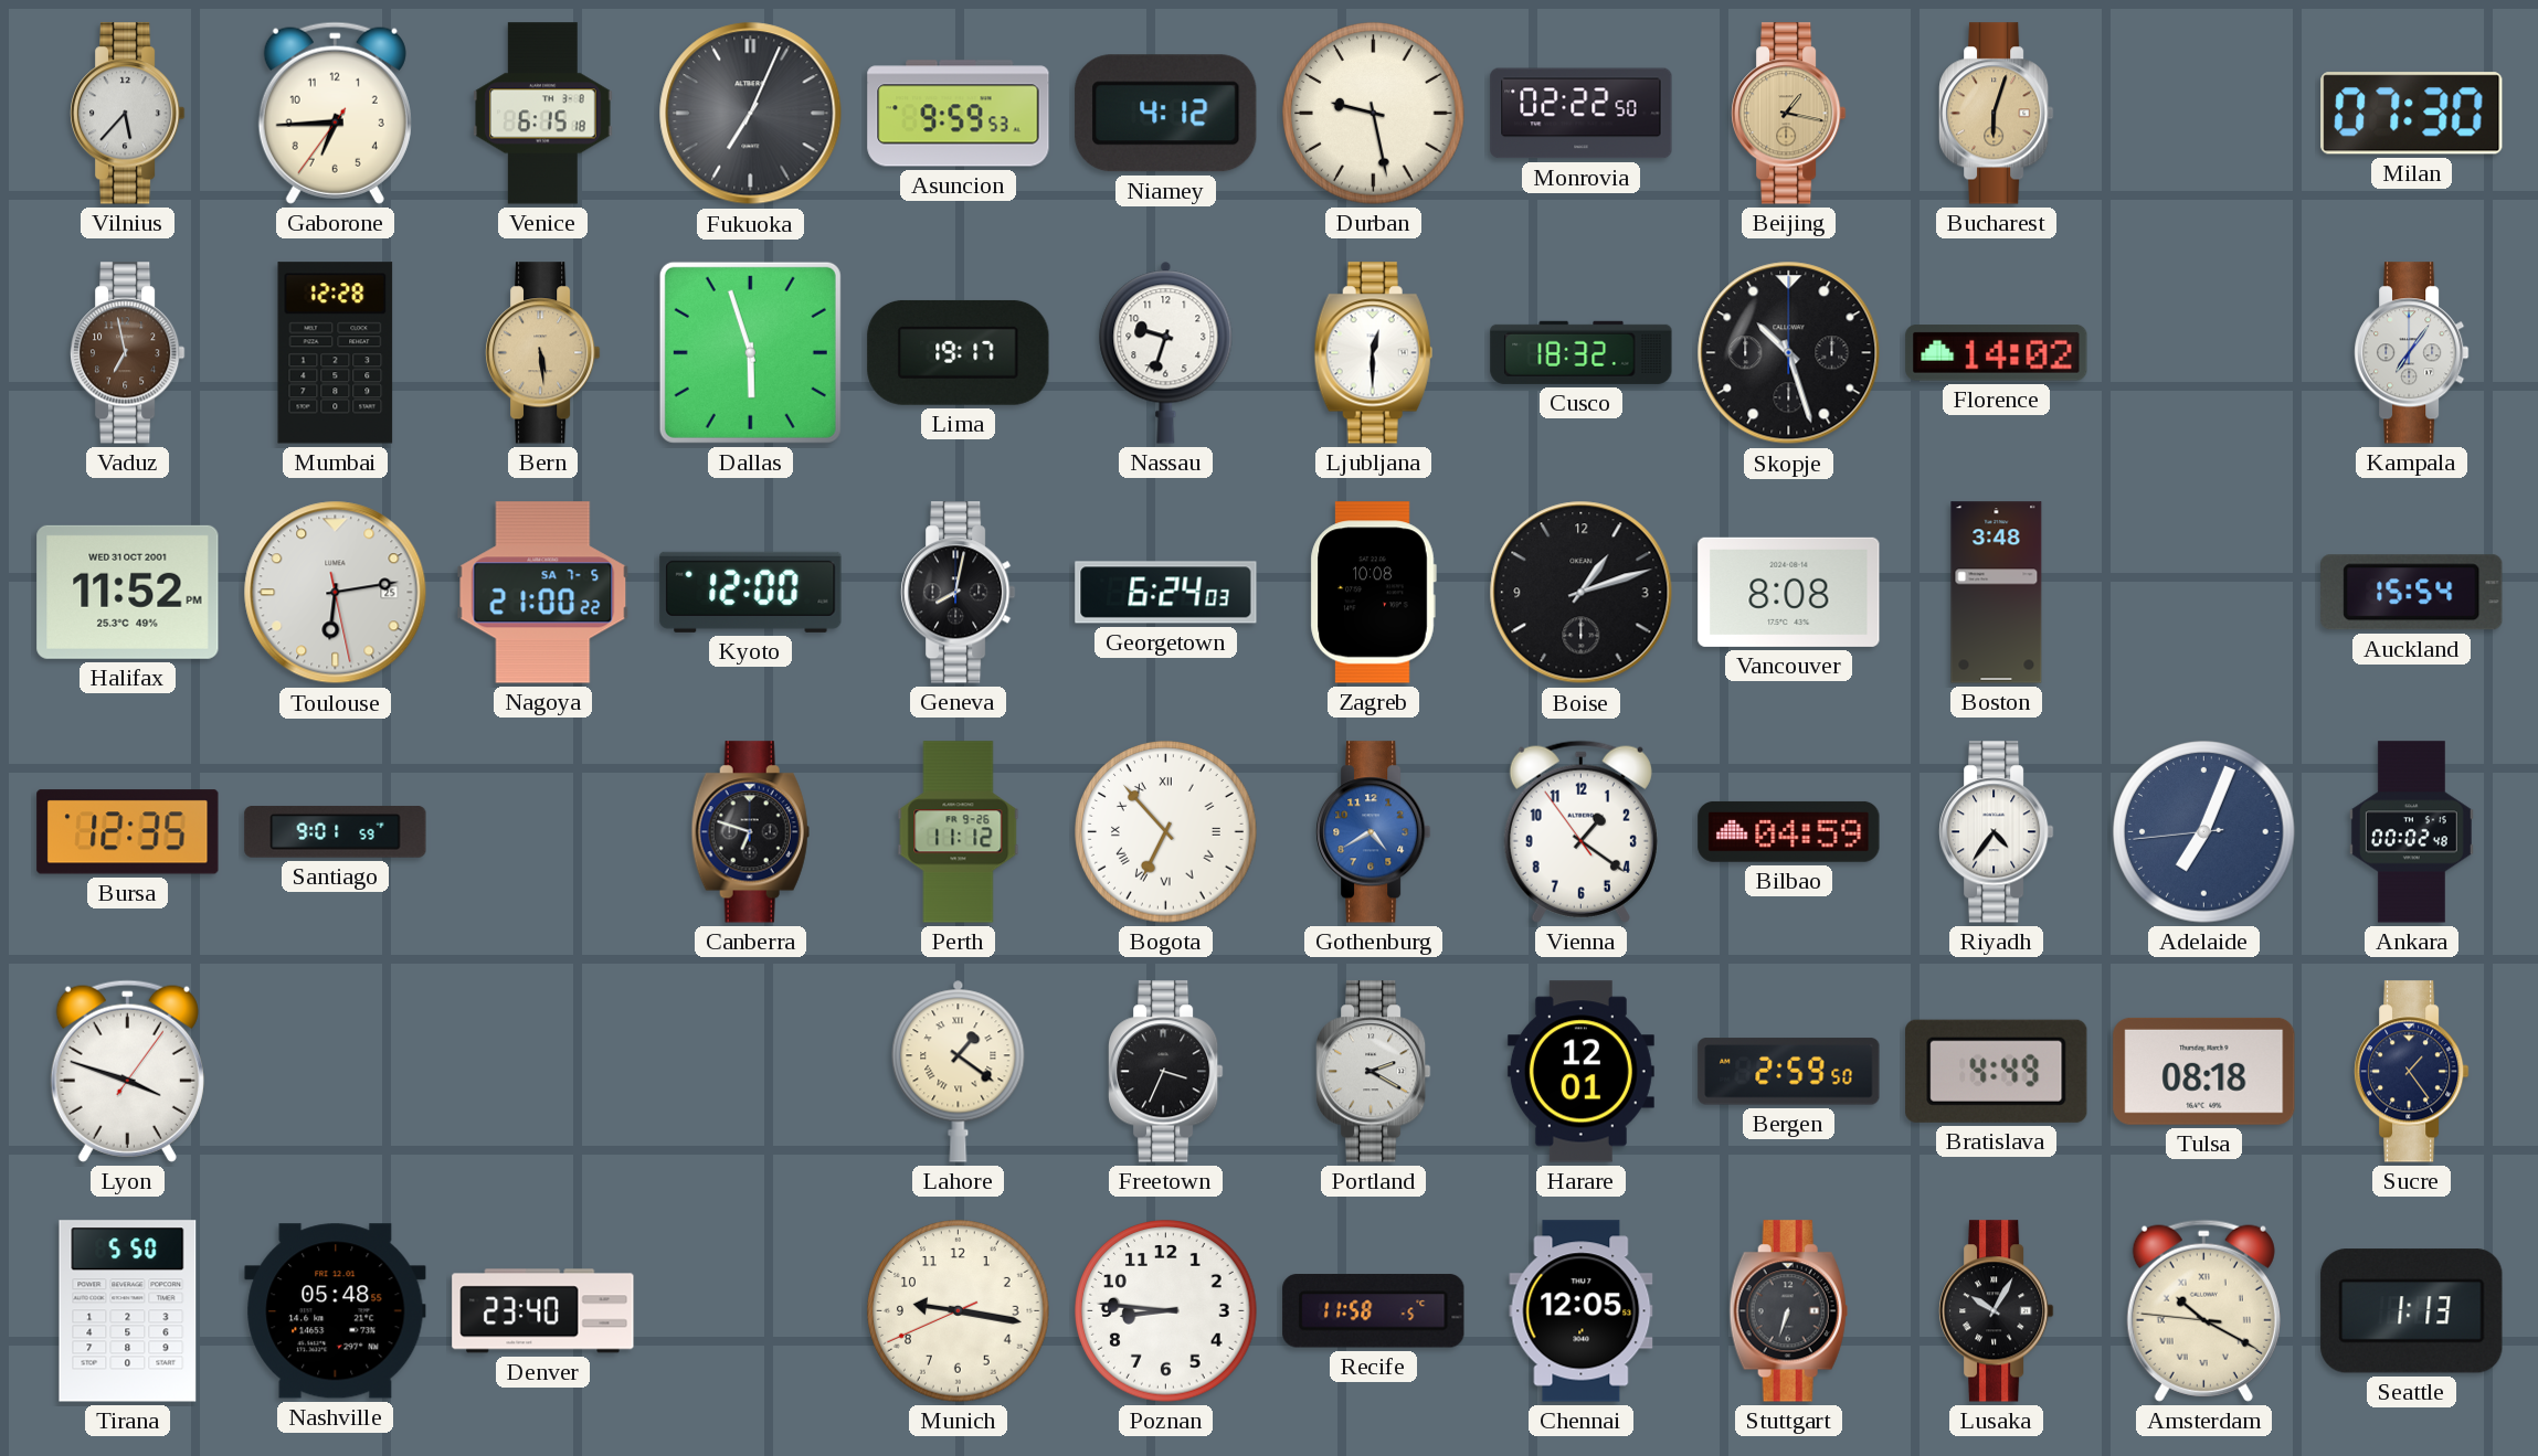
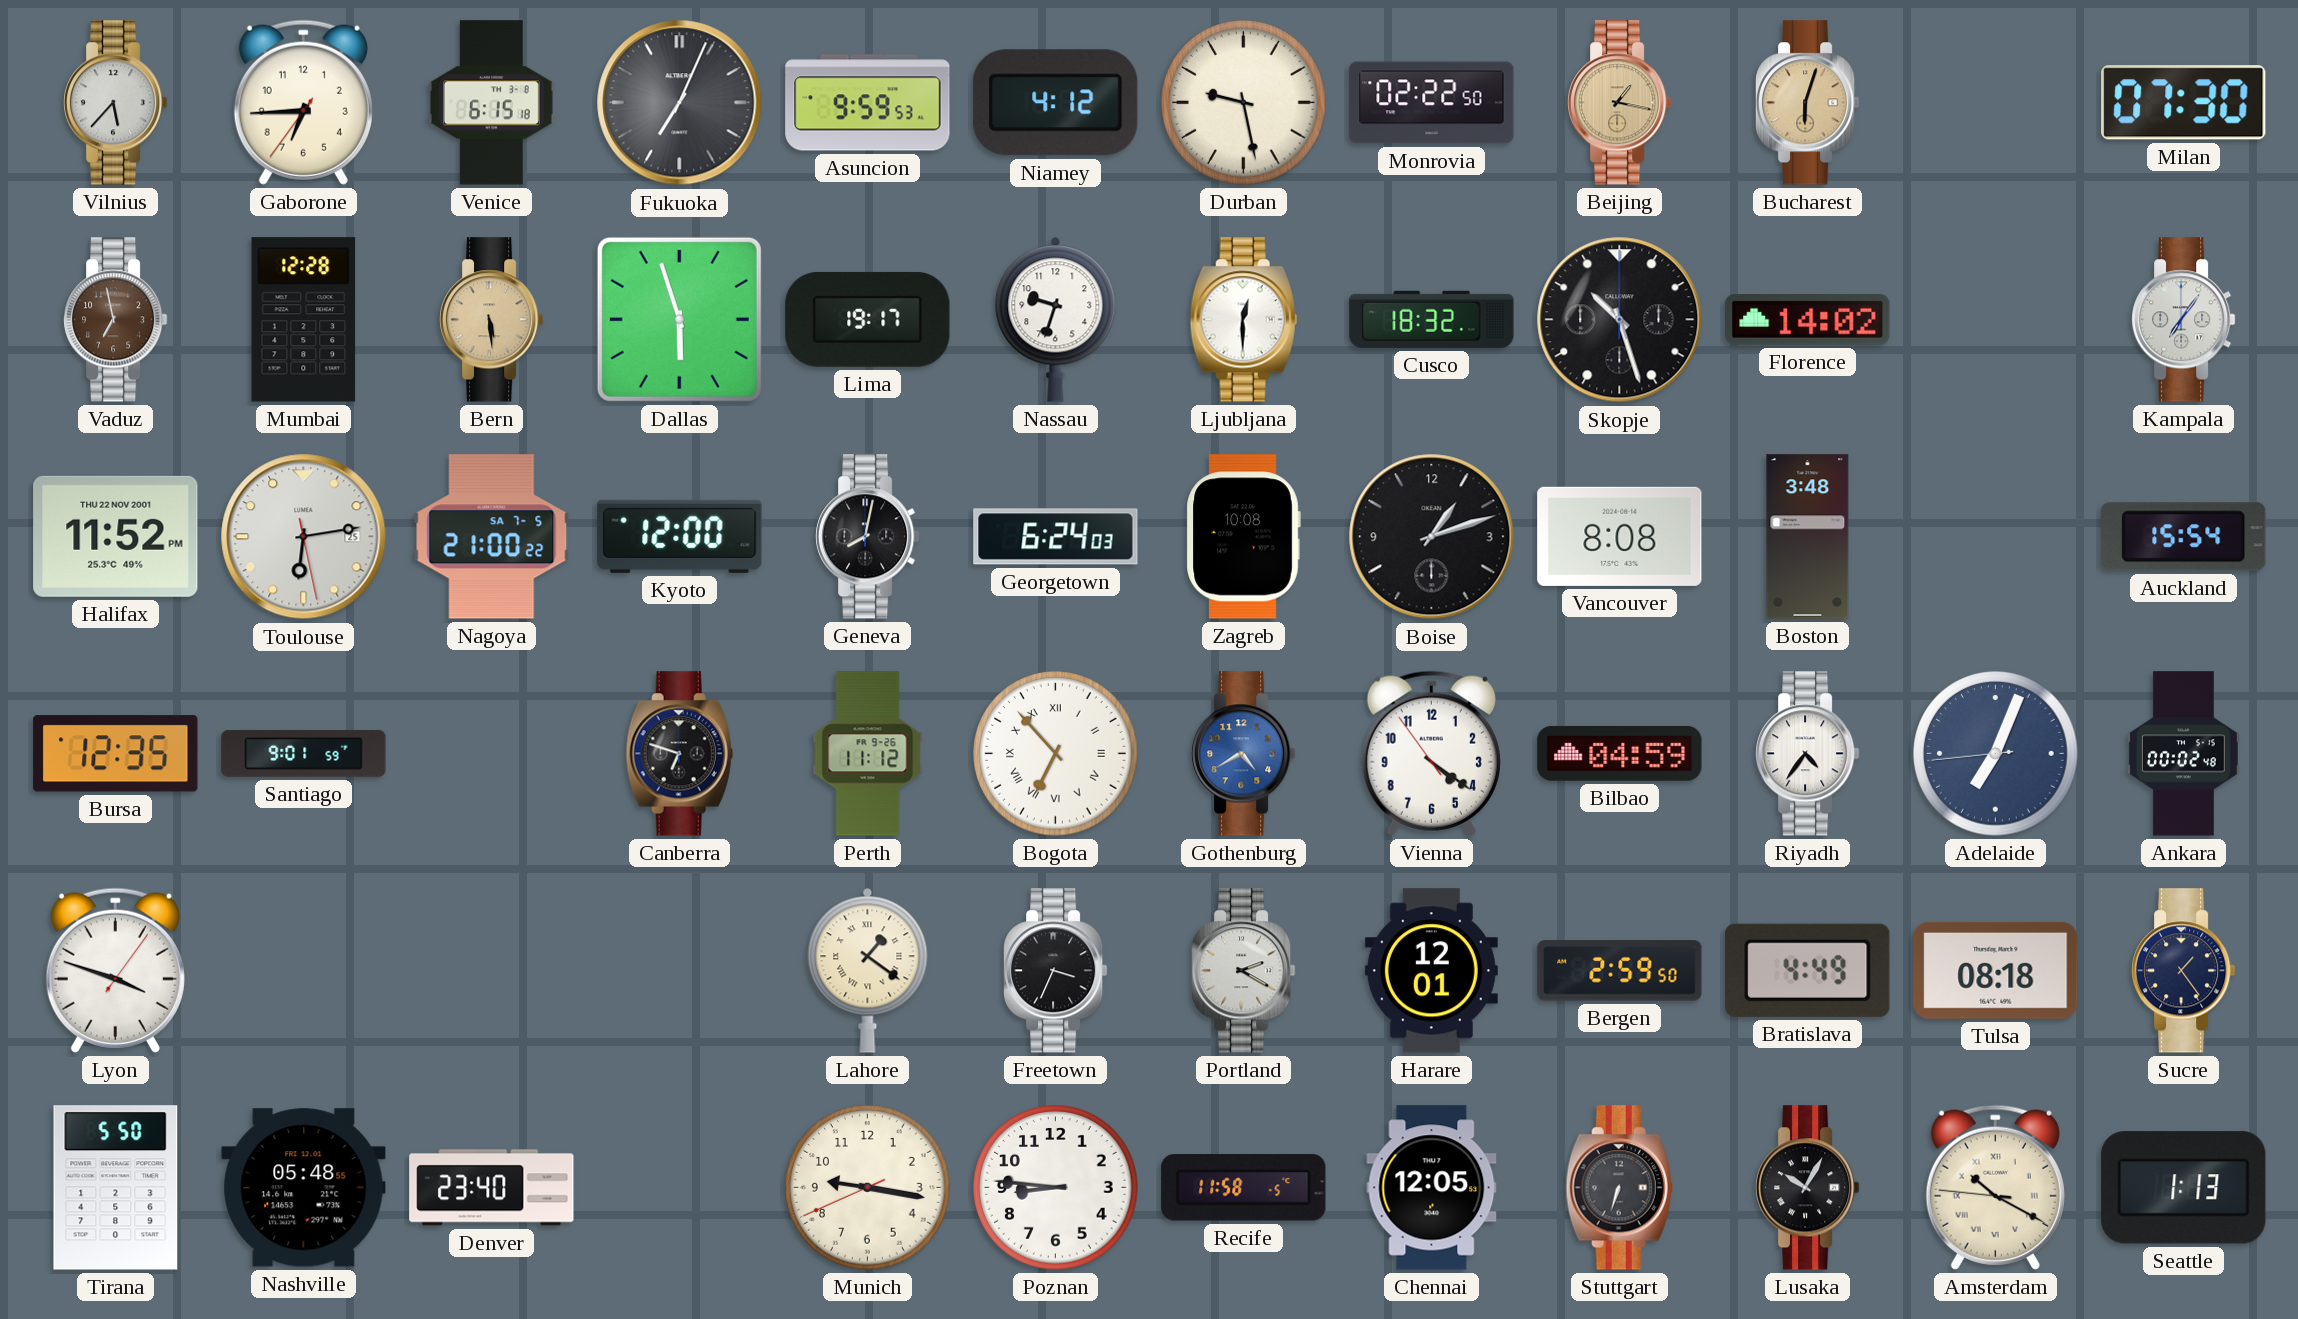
Halifax date: WED 31 OCT 2001 -> THU 22 NOV 2001 (116, 536)
Vienna: 1:20 -> 4:20 (1431, 753)
